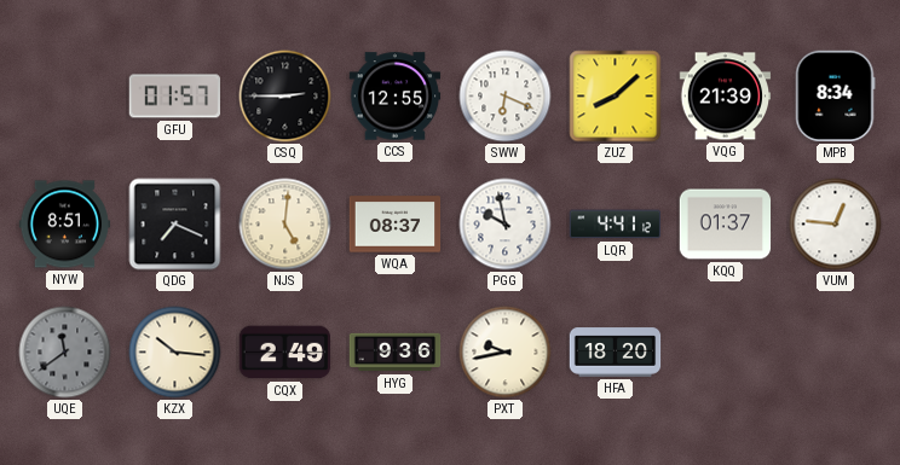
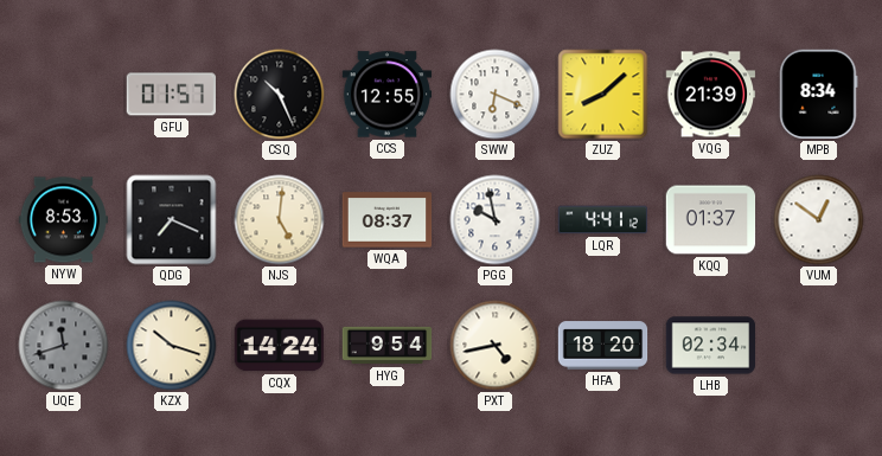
CSQ: 2:45 -> 10:26 (280, 95)
NYW: 8:51 -> 8:53 (64, 220)
VUM: 12:46 -> 12:51 (819, 220)
UQE: 11:39 -> 11:42 (64, 346)
KZX: 10:16 -> 10:18 (172, 346)
CQX: 2:49 -> 14:24 (280, 346)
HYG: 9:36 -> 9:54 (388, 346)
PXT: 9:43 -> 4:43 (496, 346)
LHB: none -> 02:34 (711, 346)
